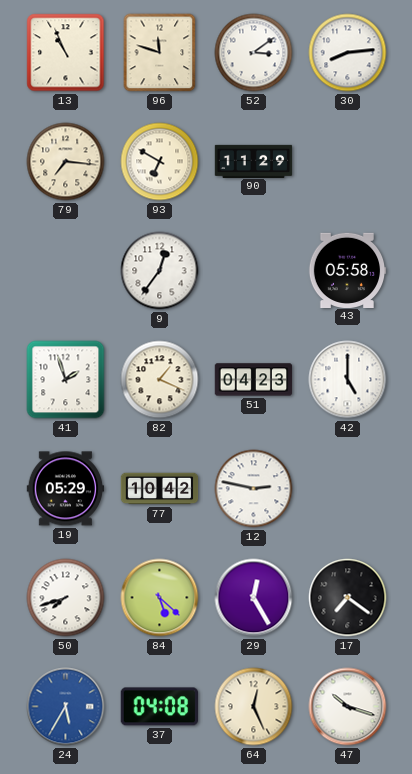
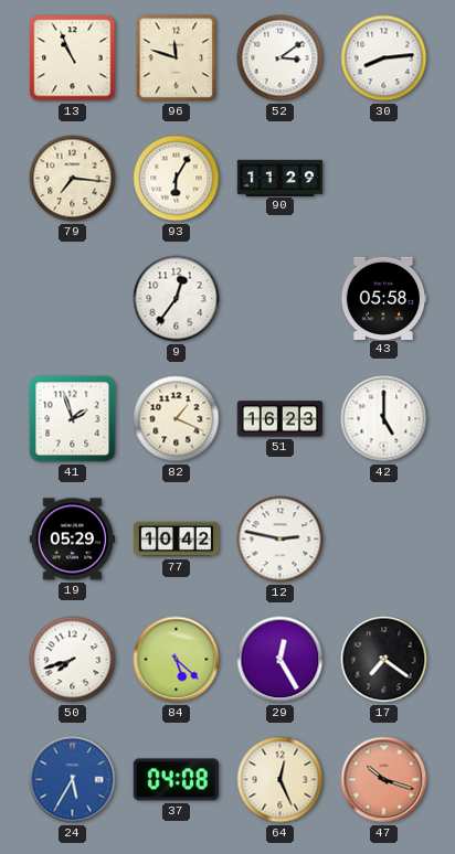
93: 6:50 -> 6:05 (177, 179)
51: 04:23 -> 16:23 (281, 419)
47 dial: white -> salmon (384, 780)
